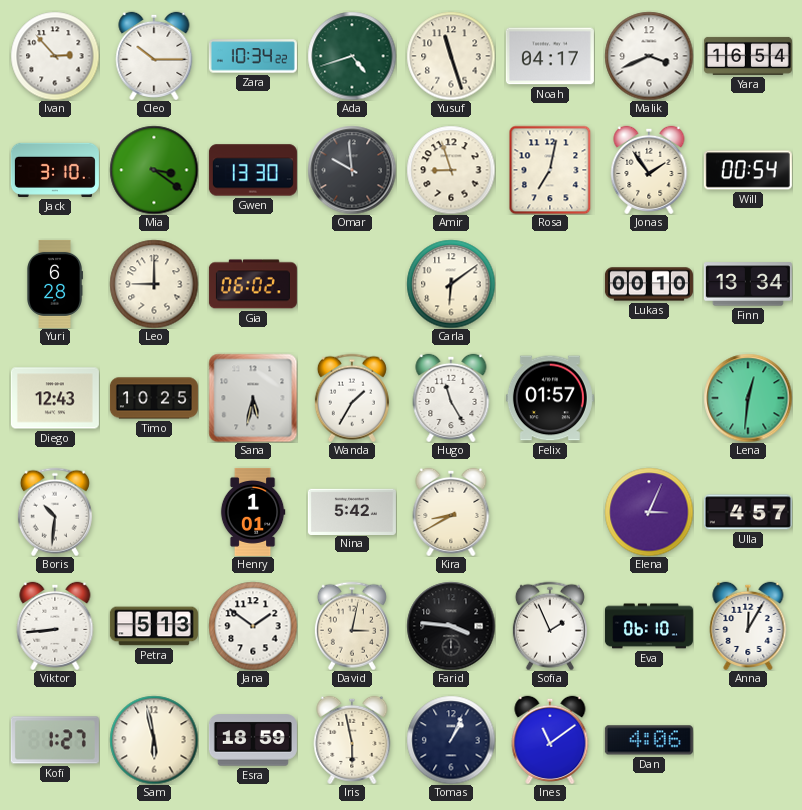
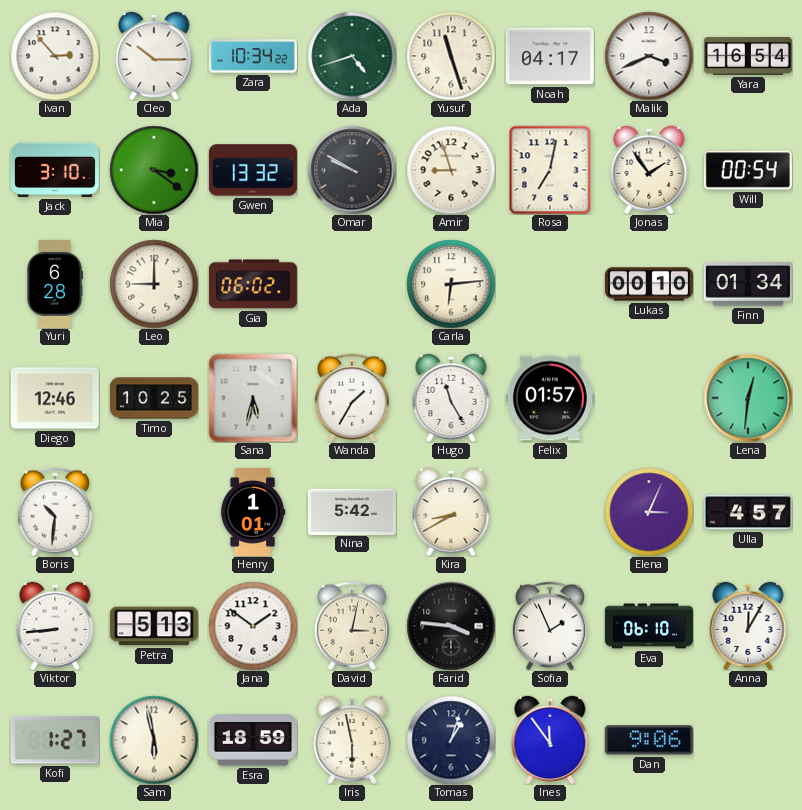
Gwen: 13:30 -> 13:32 (253, 170)
Omar: 9:59 -> 9:50 (352, 170)
Carla: 6:09 -> 6:14 (451, 284)
Finn: 13:34 -> 01:34 (748, 284)
Diego: 12:43 -> 12:46 (55, 398)
Tomas: 1:04 -> 1:03 (451, 740)
Ines: 11:09 -> 11:54 (550, 739)
Dan: 4:06 -> 9:06 (649, 740)
